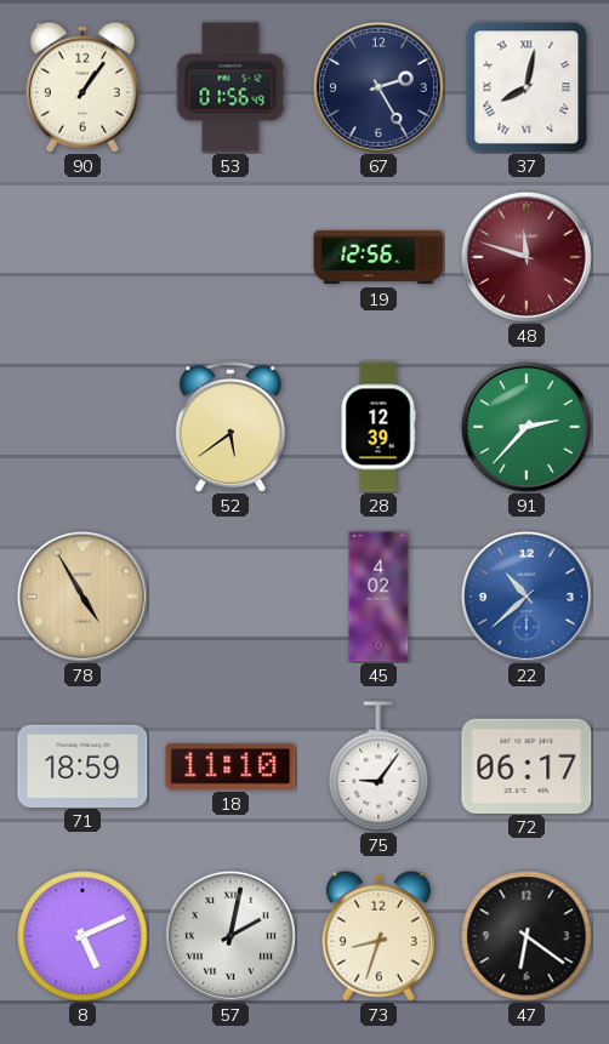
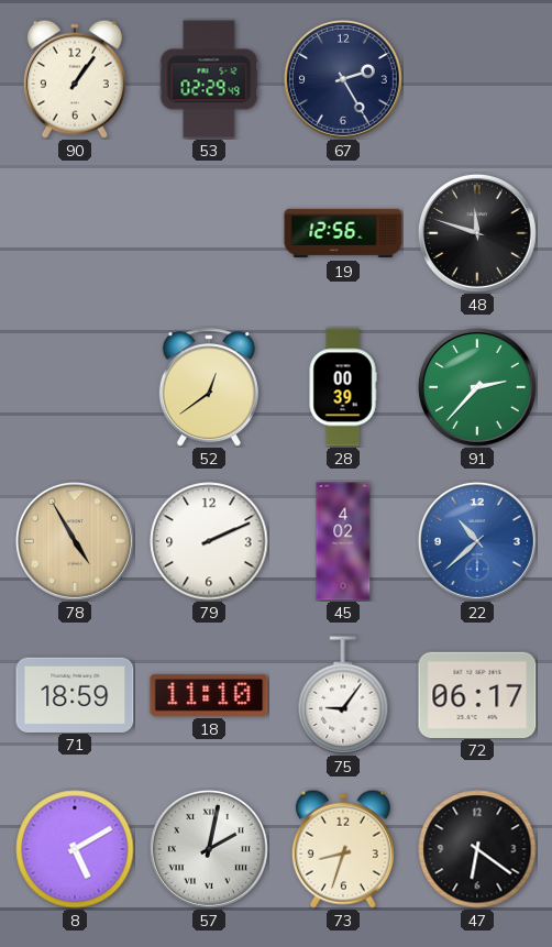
53: 01:56 -> 02:29 (209, 79)
37: 8:02 -> none (527, 87)
48 dial: burgundy -> black (477, 233)
52: 5:39 -> 12:39 (209, 387)
28: 12:39 -> 00:39 (343, 387)
79: none -> 2:11 (209, 541)
8: 5:11 -> 5:10 (75, 849)
